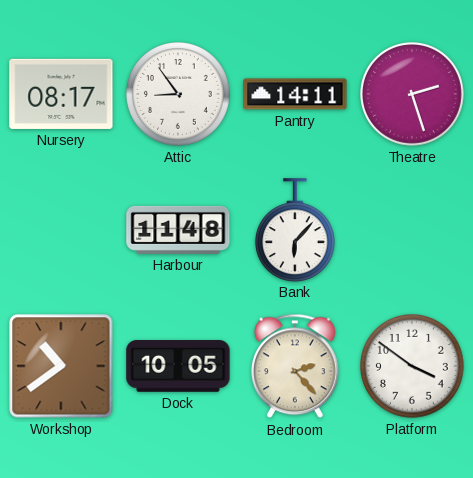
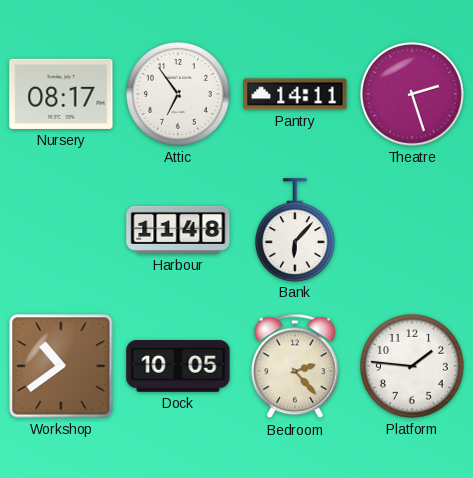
Attic: 8:54 -> 6:54 (179, 95)
Platform: 3:51 -> 1:46 (413, 367)
